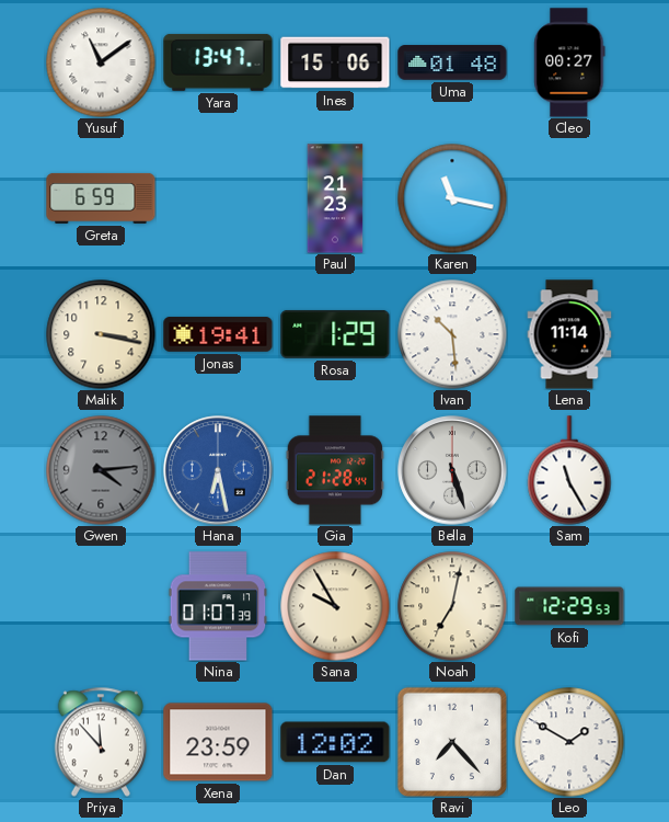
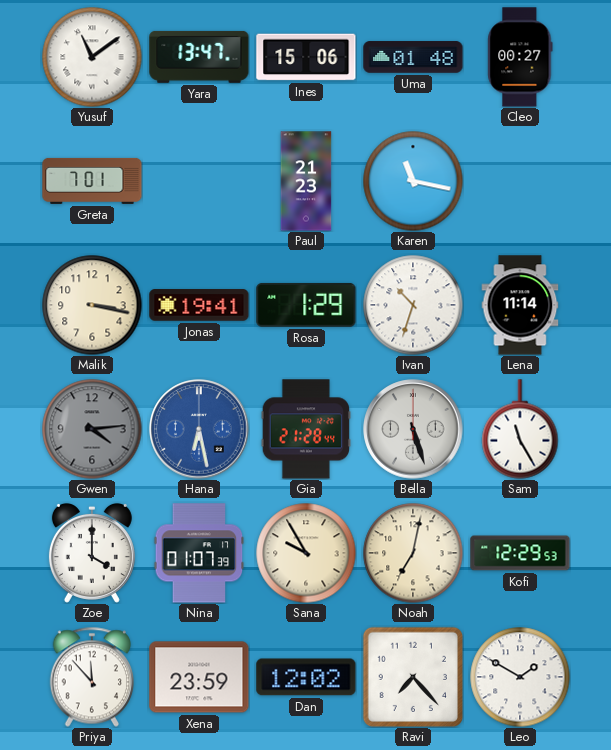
Greta: 6:59 -> 7:01 (92, 181)
Ivan: 10:29 -> 10:33 (413, 305)
Zoe: none -> 4:00 (92, 553)
